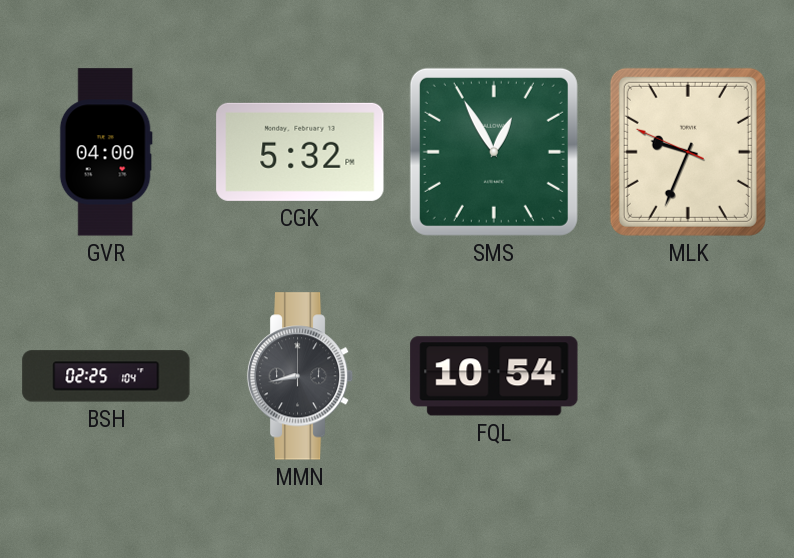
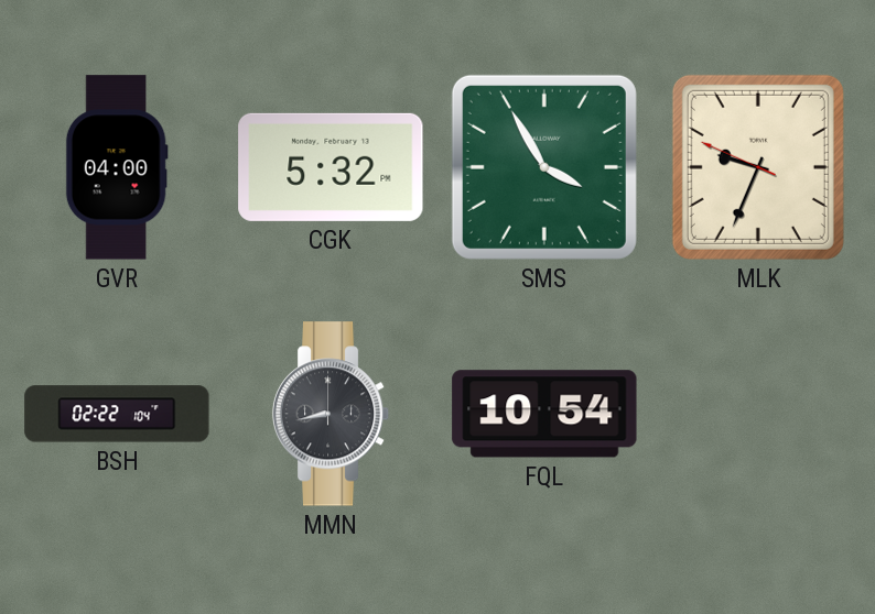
SMS: 12:55 -> 3:55 (544, 167)
BSH: 02:25 -> 02:22 (117, 414)
